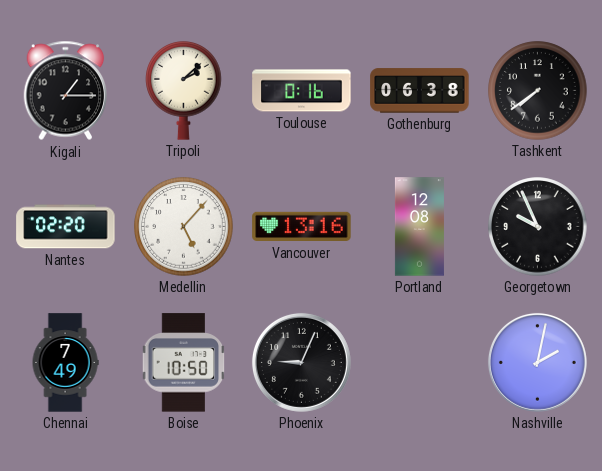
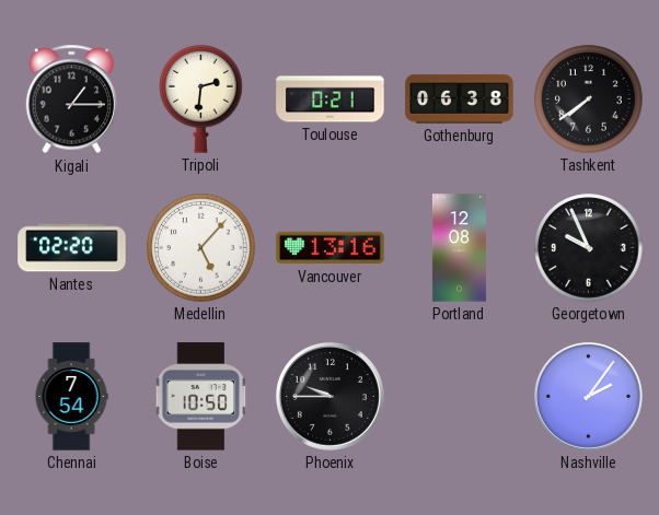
Tripoli: 2:08 -> 2:31 (201, 100)
Toulouse: 0:16 -> 0:21 (331, 100)
Chennai: 7:49 -> 7:54 (71, 397)
Phoenix: 9:04 -> 9:45 (329, 396)
Nashville: 2:02 -> 2:06 (588, 396)
